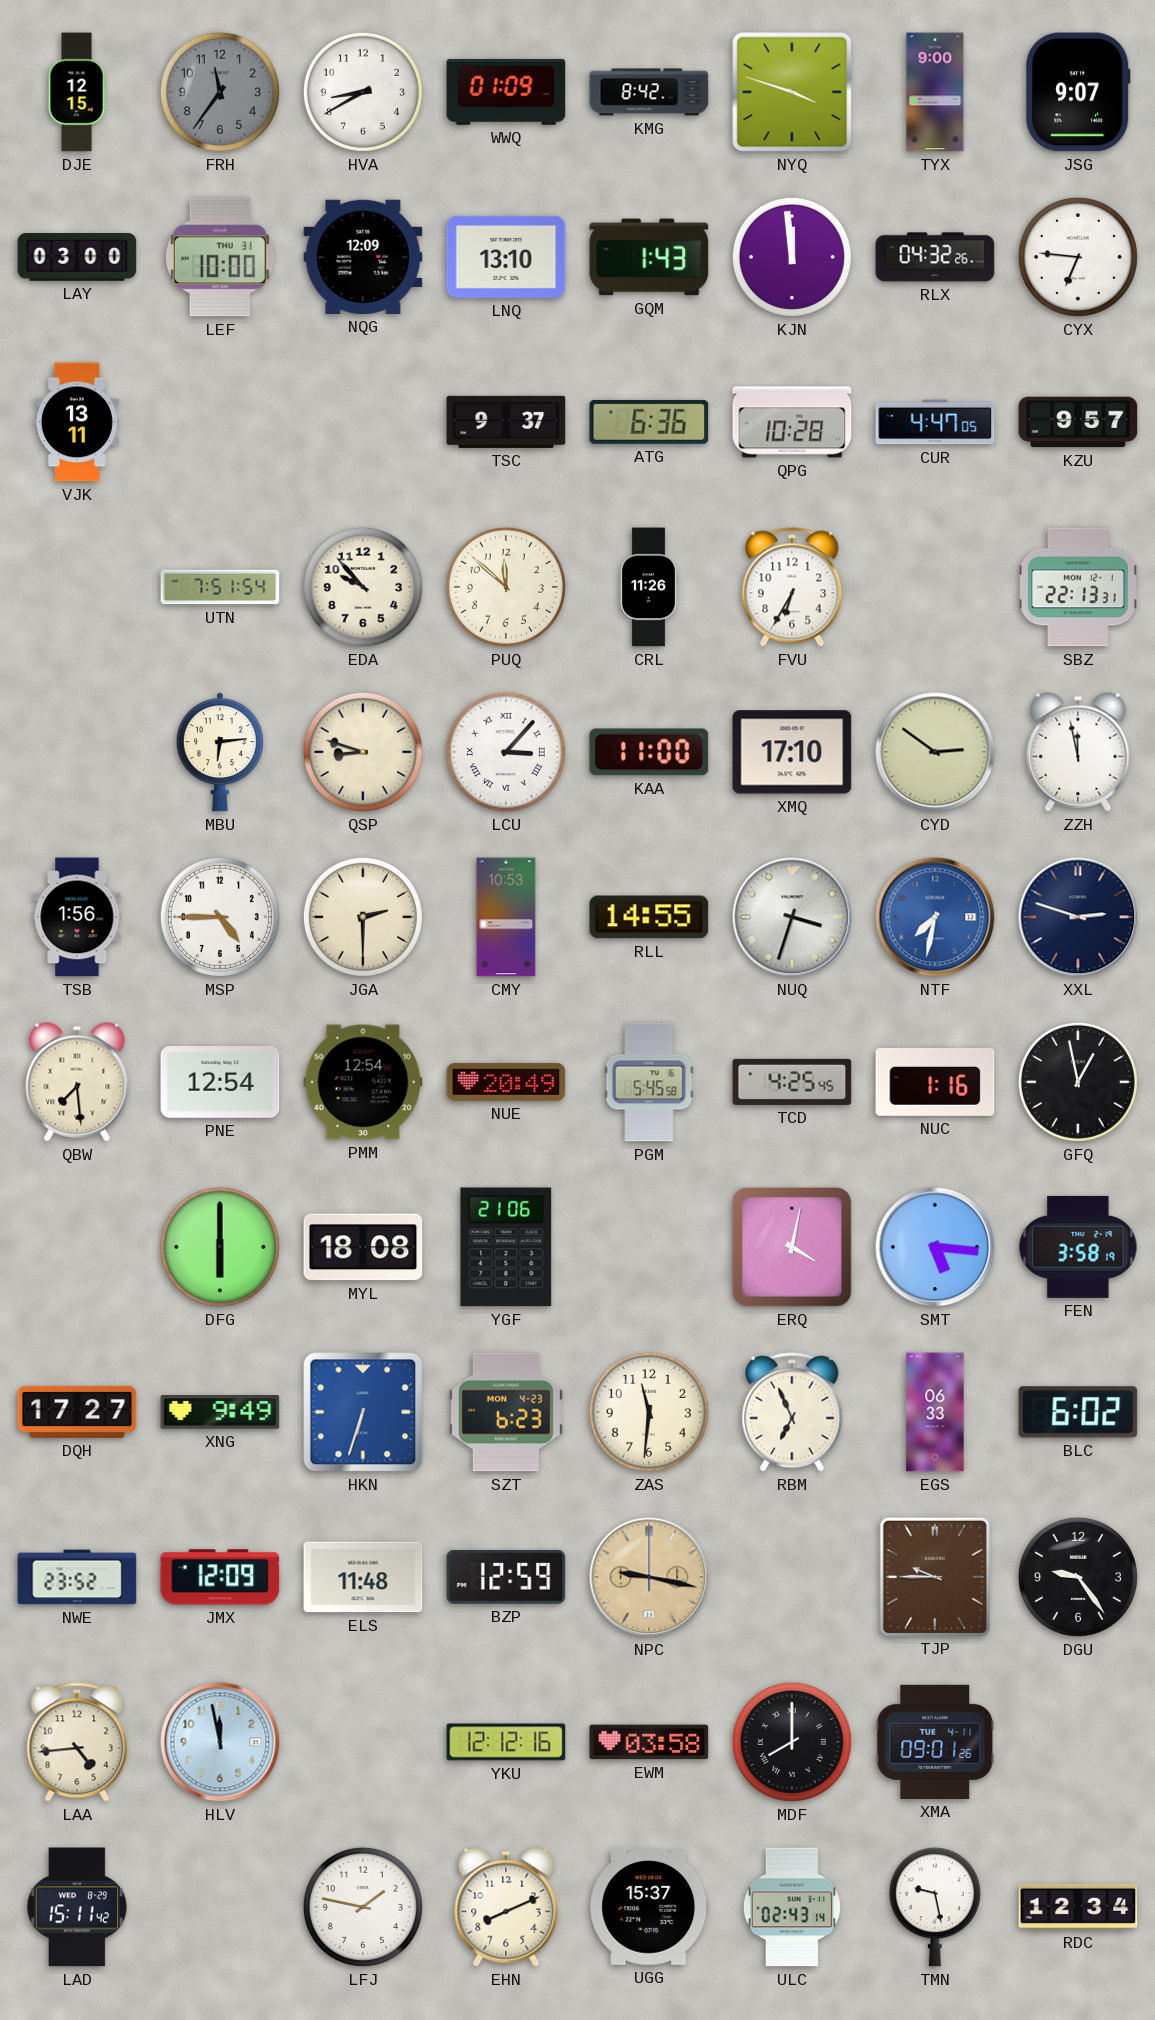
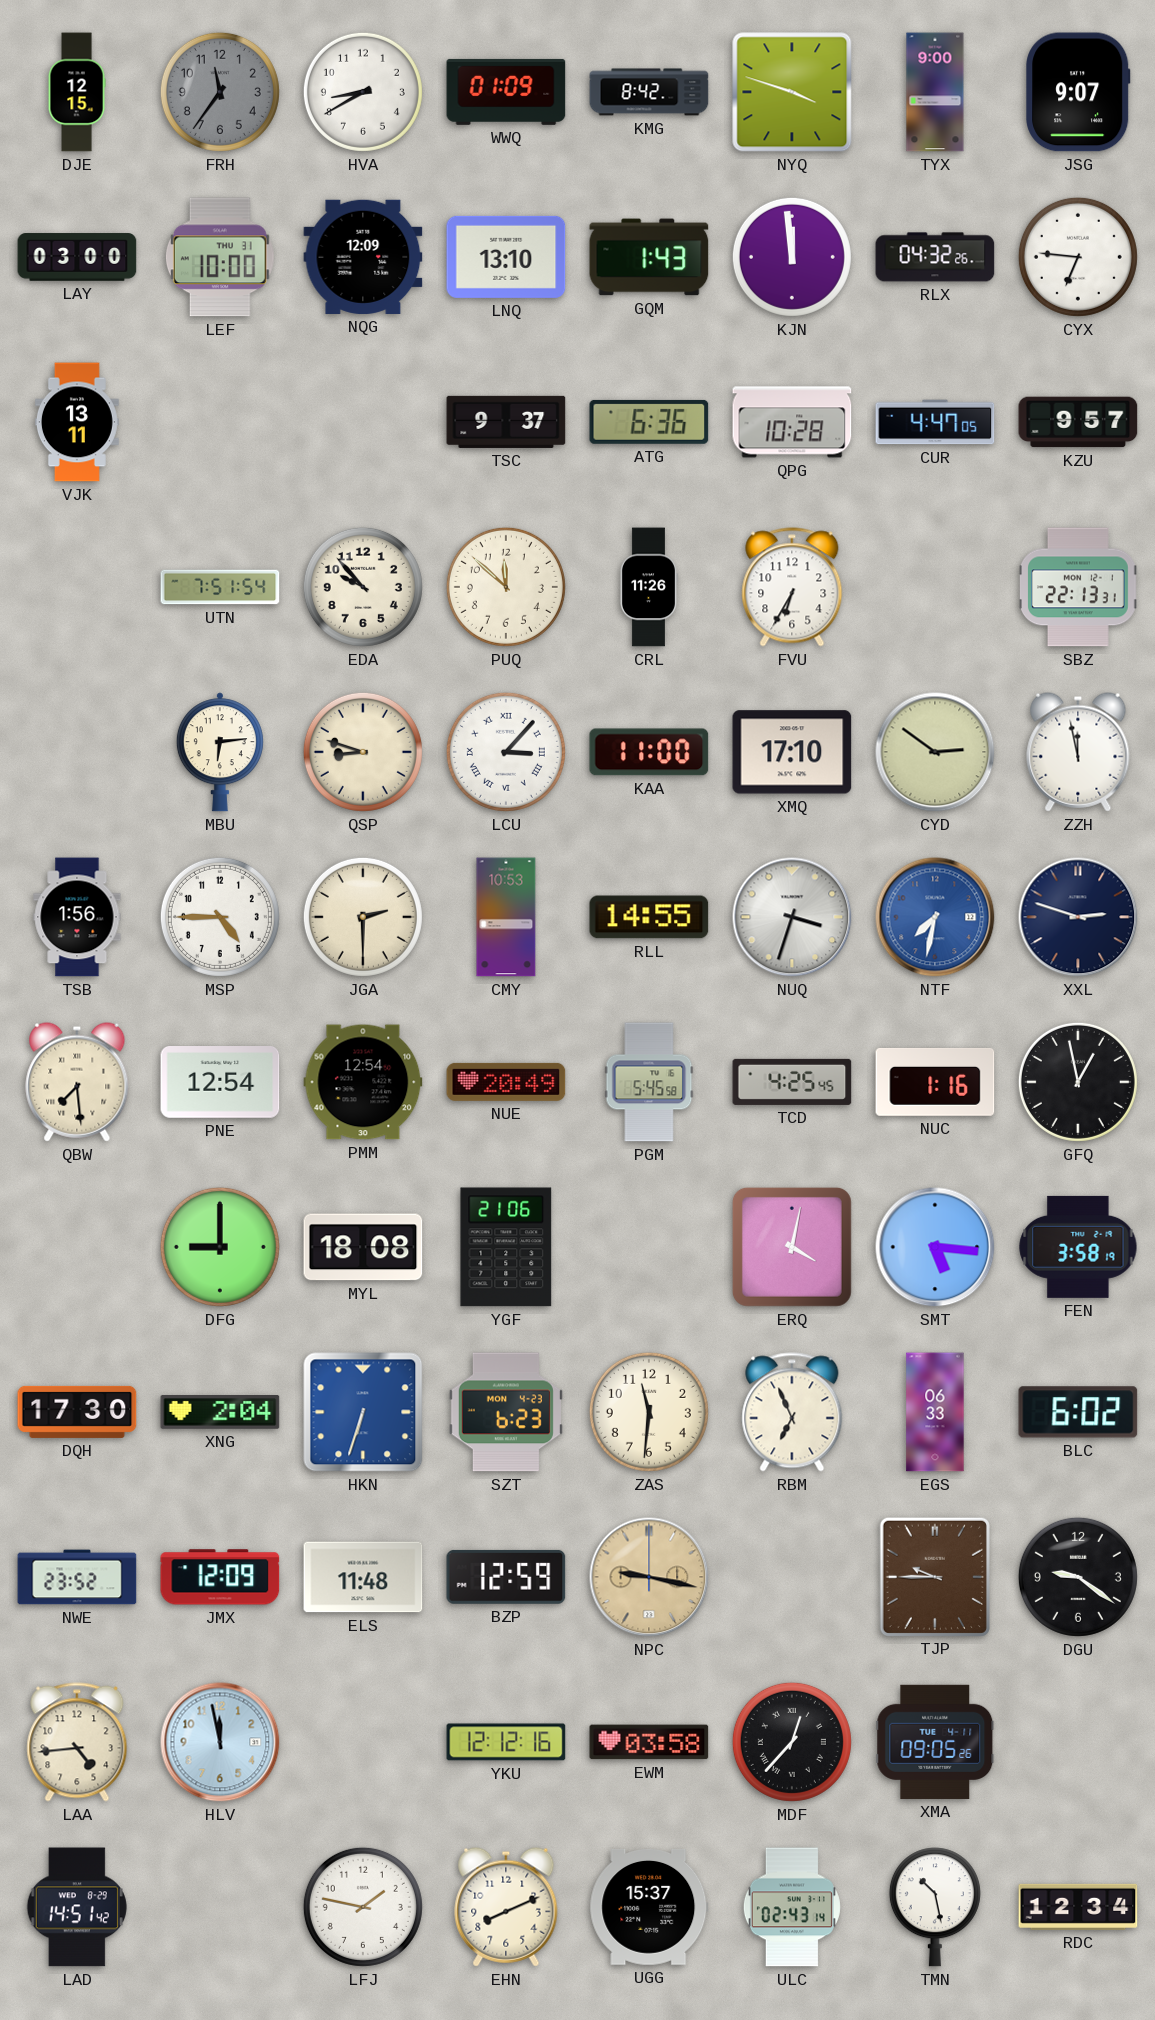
DFG: 6:00 -> 9:00 (220, 1247)
DQH: 17:27 -> 17:30 (77, 1412)
XNG: 9:49 -> 2:04 (220, 1413)
DGU: 9:24 -> 9:21 (1078, 1577)
MDF: 8:00 -> 12:37 (792, 1742)
XMA: 09:01 -> 09:05 (935, 1742)
LAD: 15:11 -> 14:51 (77, 1907)
TMN: 9:28 -> 10:28 (935, 1907)
